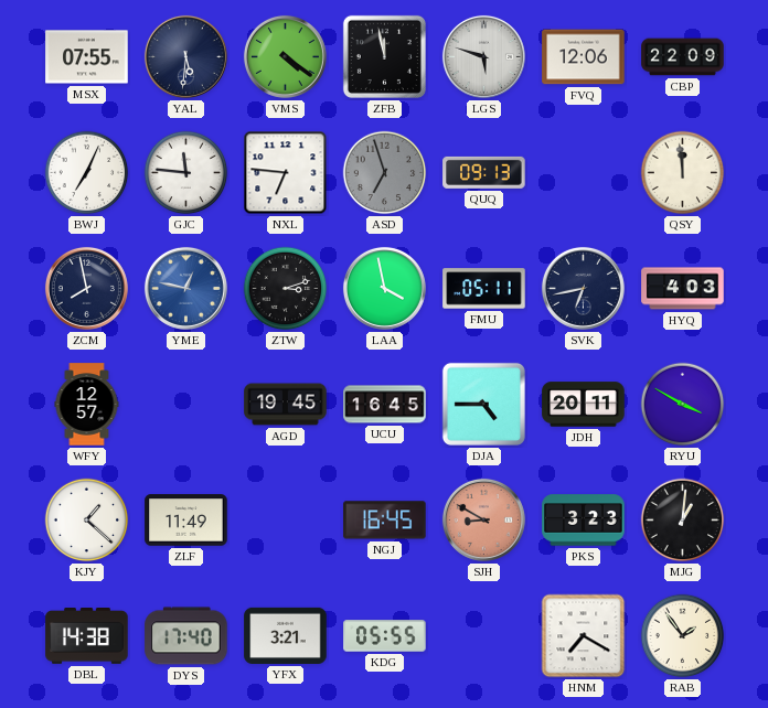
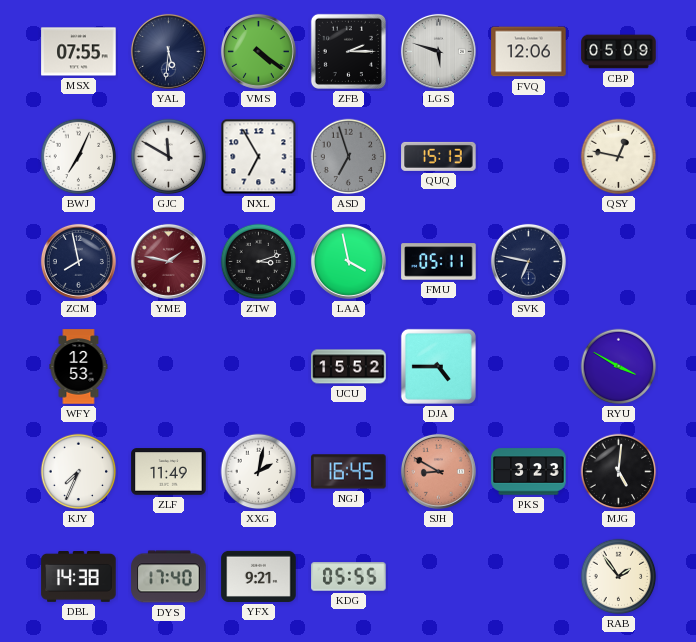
ZFB: 11:58 -> 2:15 (348, 51)
CBP: 22:09 -> 05:09 (619, 52)
GJC: 11:46 -> 11:50 (169, 157)
NXL: 6:46 -> 6:55 (259, 157)
QUQ: 09:13 -> 15:13 (439, 156)
QSY: 11:59 -> 12:47 (619, 157)
YME: 12:47 -> 1:47 (168, 261)
YME dial: blue -> burgundy (168, 261)
SVK: 6:43 -> 6:47 (528, 261)
HYQ: 4:03 -> none (683, 289)
WFY: 12:57 -> 12:53 (79, 367)
AGD: 19:45 -> none (286, 405)
UCU: 16:45 -> 15:52 (349, 367)
JDH: 20:11 -> none (584, 405)
KJY: 1:22 -> 7:34 (79, 472)
XXG: none -> 2:02 (259, 472)
MJG: 1:01 -> 5:01 (619, 472)
YFX: 3:21 -> 9:21 (259, 576)
HNM: 7:20 -> none (584, 636)
